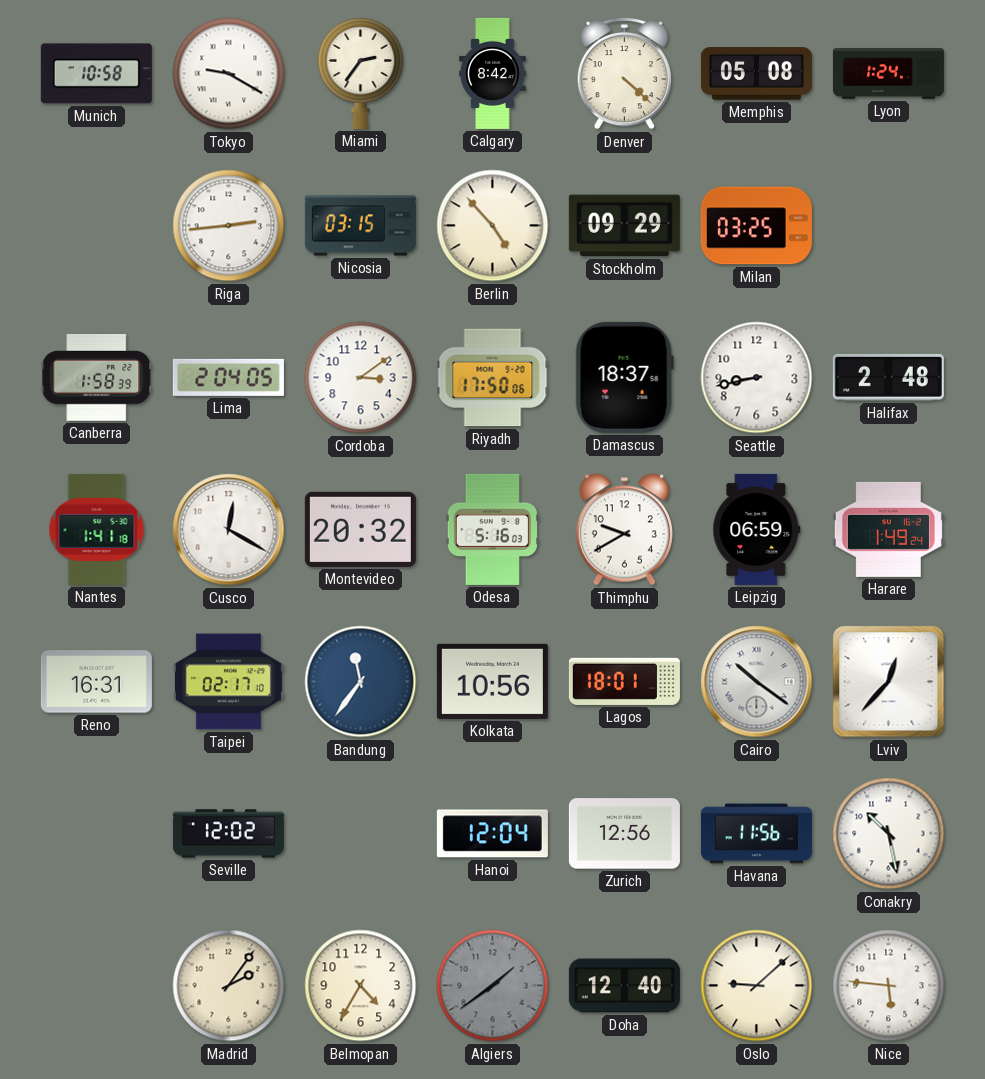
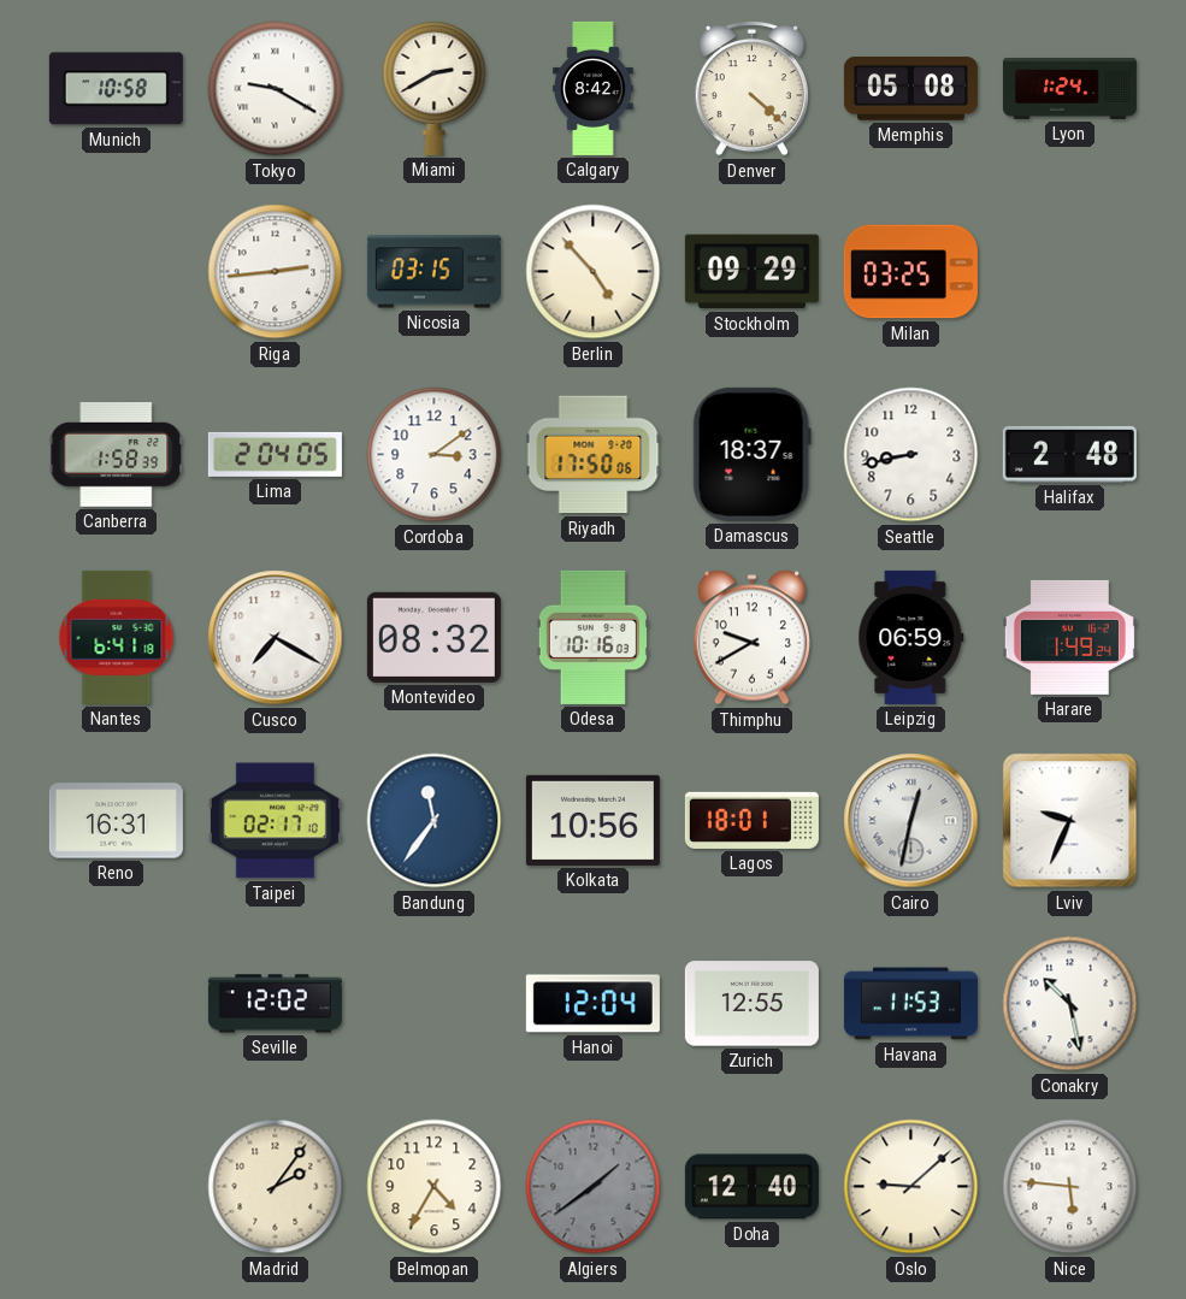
Miami: 2:36 -> 2:40 (435, 88)
Nantes: 1:41 -> 6:41 (117, 637)
Cusco: 12:20 -> 7:20 (276, 638)
Montevideo: 20:32 -> 08:32 (433, 637)
Odesa: 5:16 -> 10:16 (592, 637)
Cairo: 10:21 -> 12:32 (911, 821)
Lviv: 12:37 -> 9:34 (1070, 821)
Zurich: 12:56 -> 12:55 (751, 1004)
Havana: 11:56 -> 11:53 (910, 1004)
